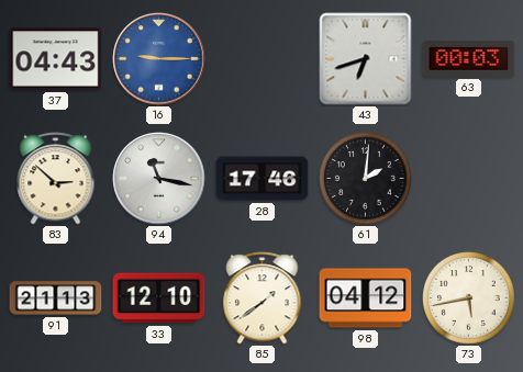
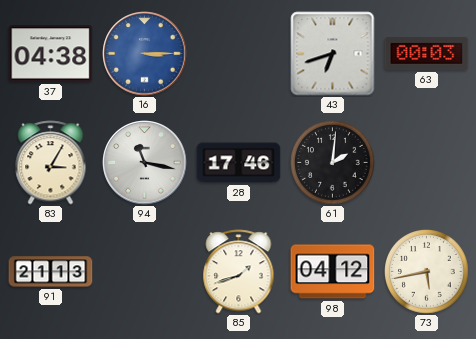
37: 04:43 -> 04:38 (51, 54)
16: 9:15 -> 3:15 (145, 54)
83: 2:52 -> 3:05 (51, 163)
33: 12:10 -> none (159, 298)
85: 1:39 -> 1:42 (239, 272)
